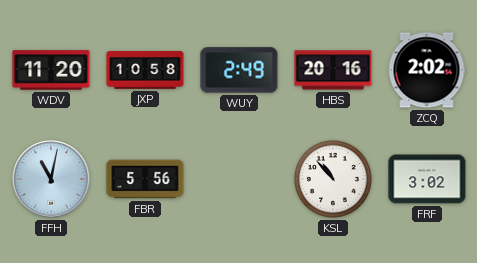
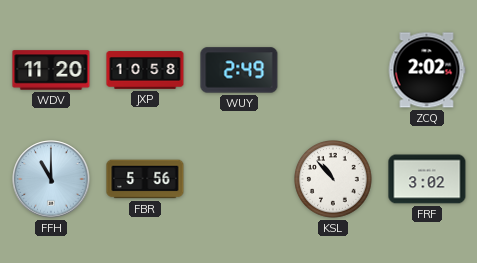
HBS: 20:16 -> none (333, 70)
FFH: 11:02 -> 11:00 (51, 179)
